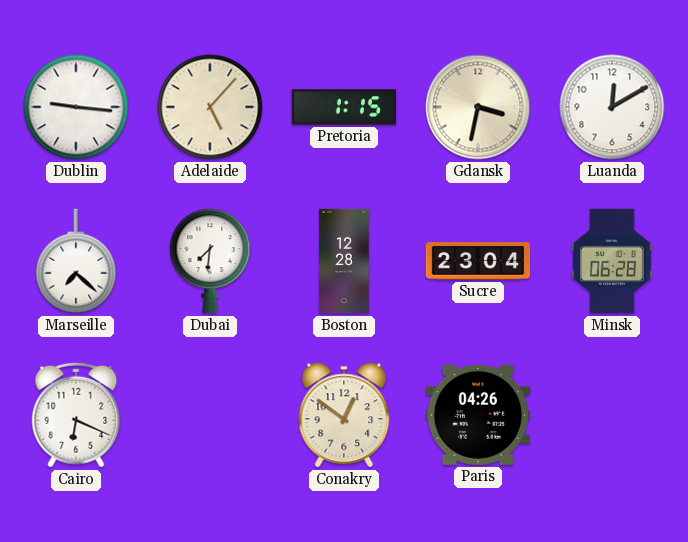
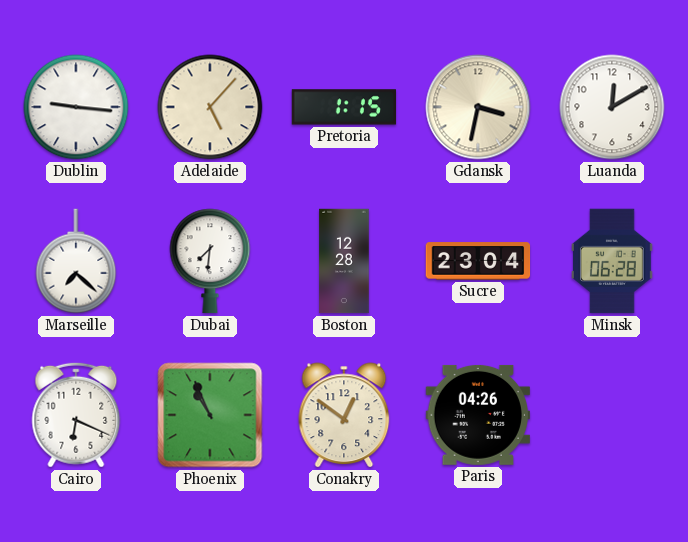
Phoenix: none -> 10:56 (210, 415)
